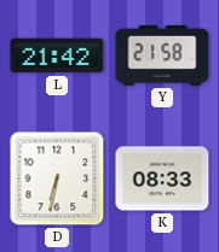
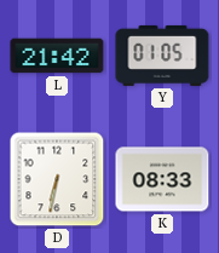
Y: 21:58 -> 01:05 (162, 56)
